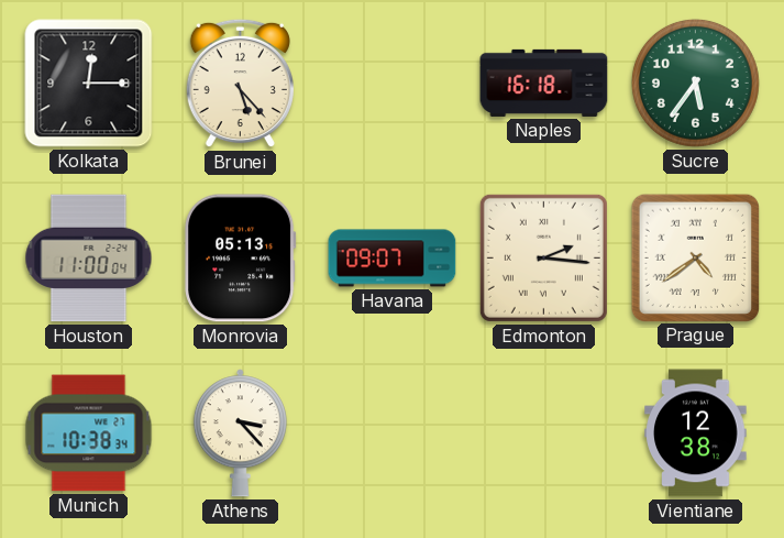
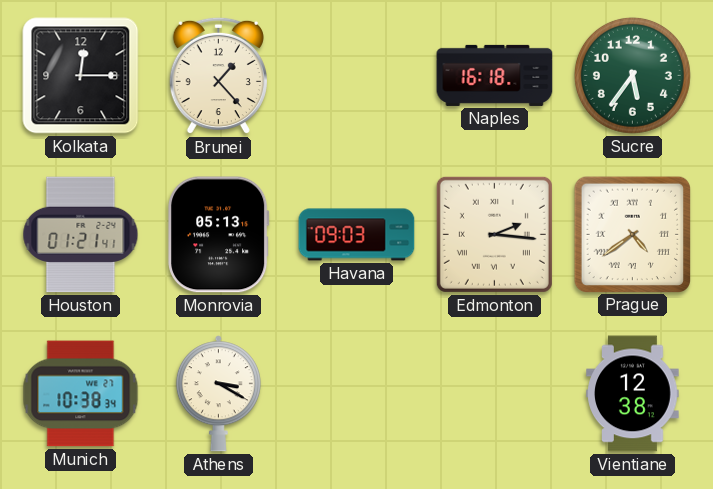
Brunei: 5:23 -> 1:23 (218, 76)
Houston: 11:00 -> 01:21 (81, 235)
Havana: 09:07 -> 09:03 (357, 235)
Athens: 3:23 -> 3:20 (218, 394)
